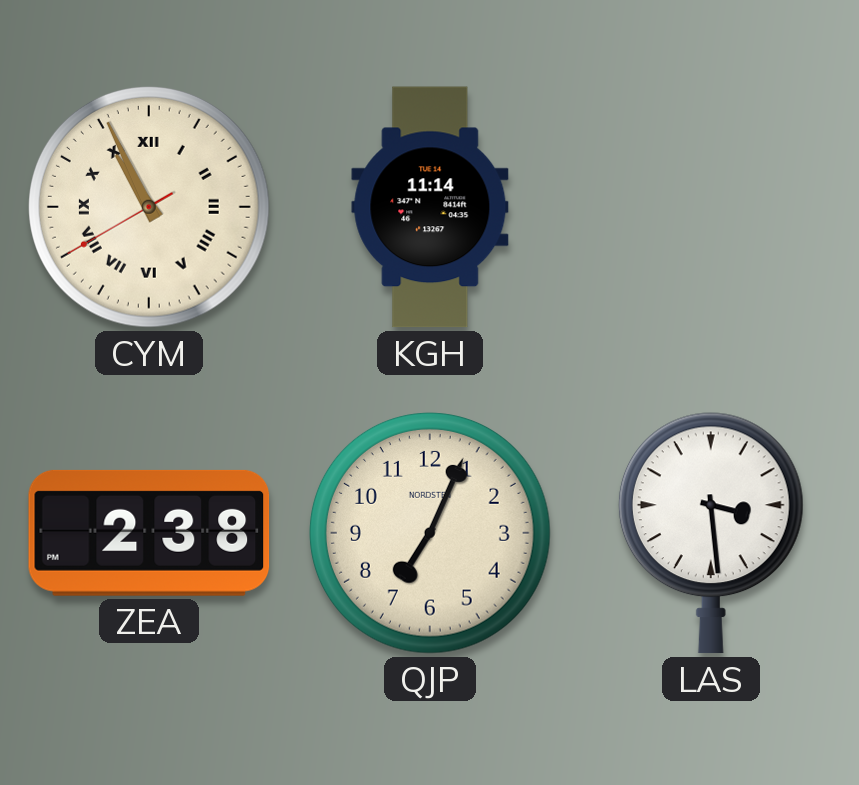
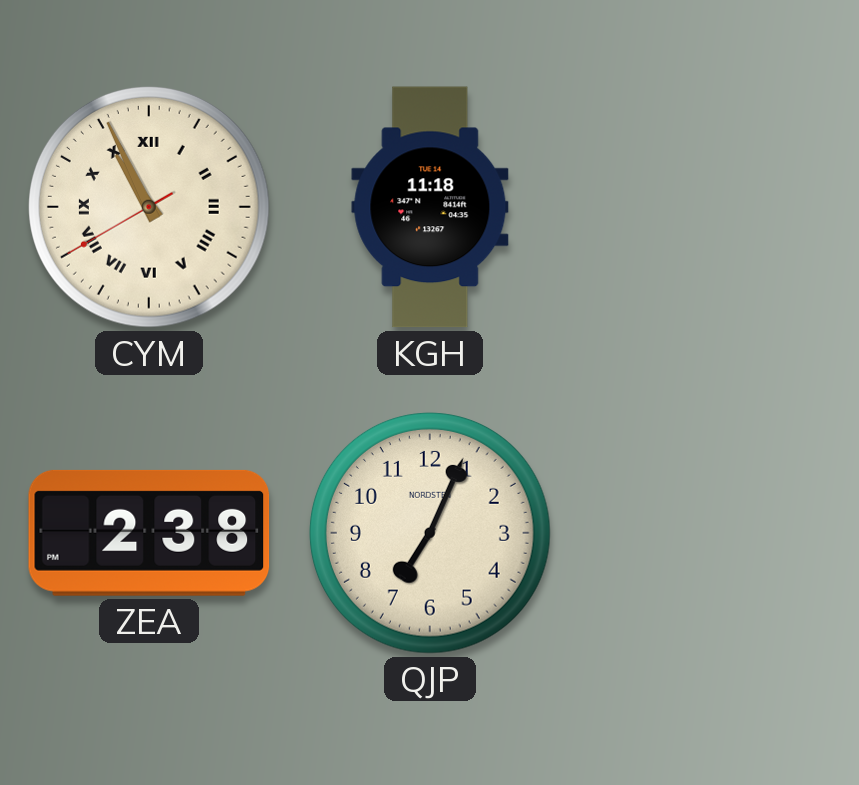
KGH: 11:14 -> 11:18 (430, 207)
LAS: 3:29 -> none (711, 533)
